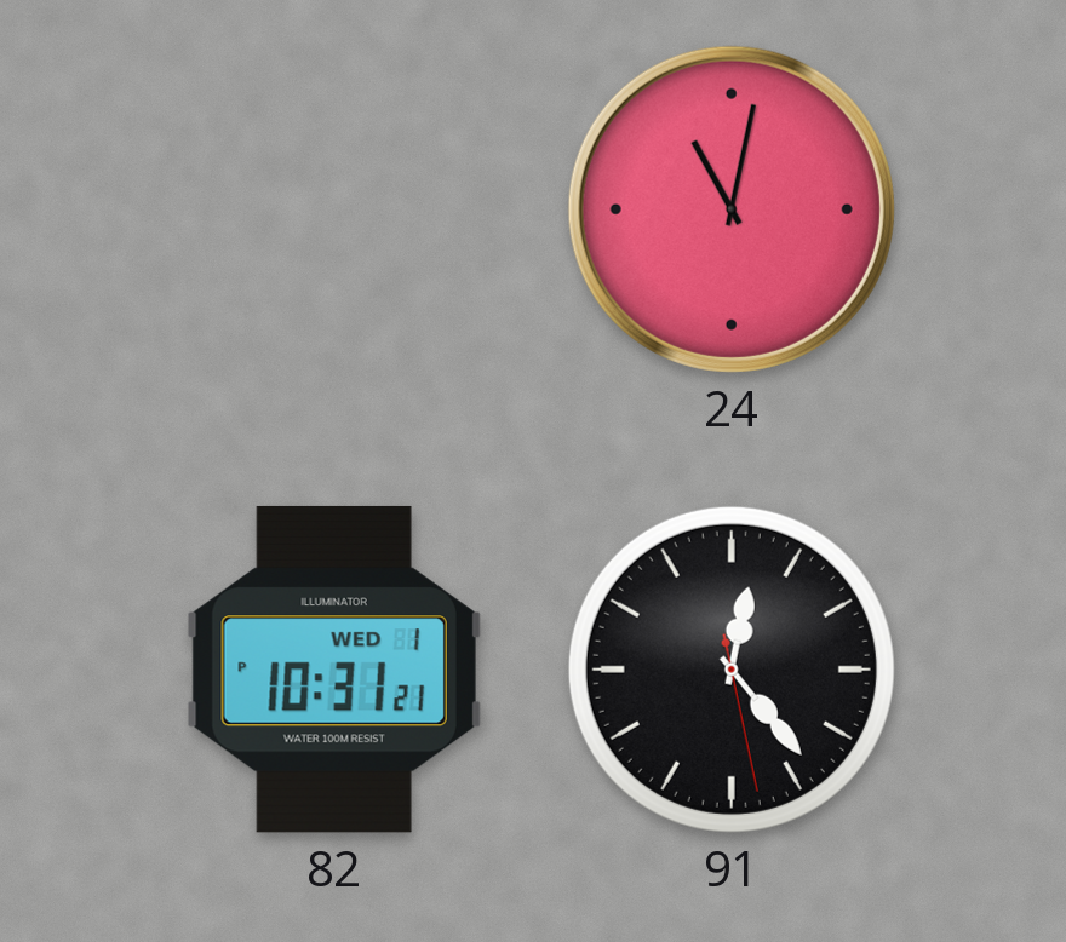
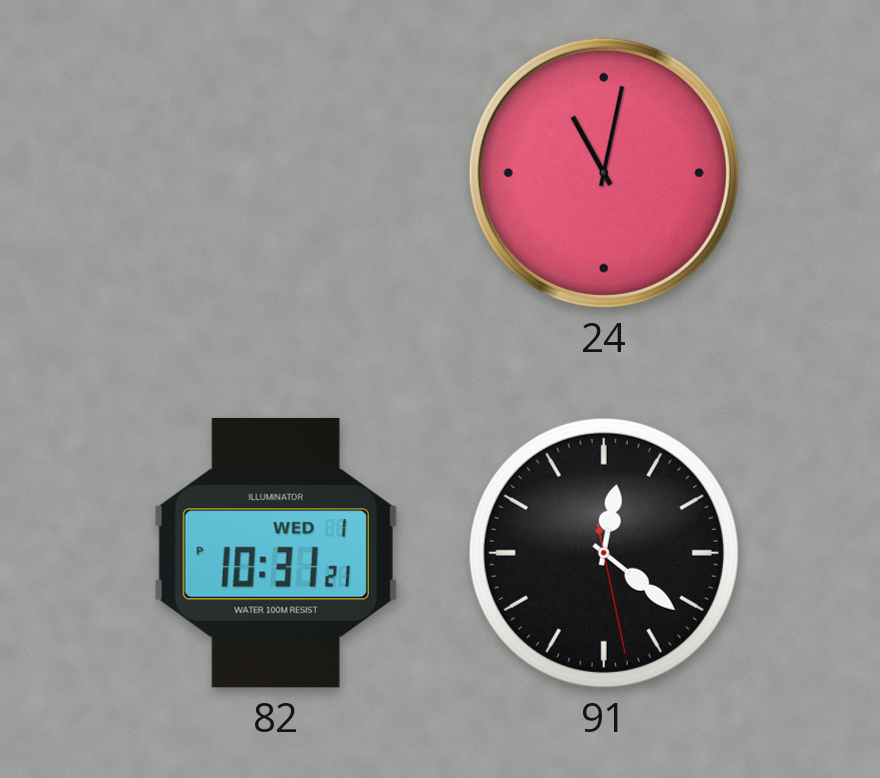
91: 12:23 -> 12:21 (604, 553)
